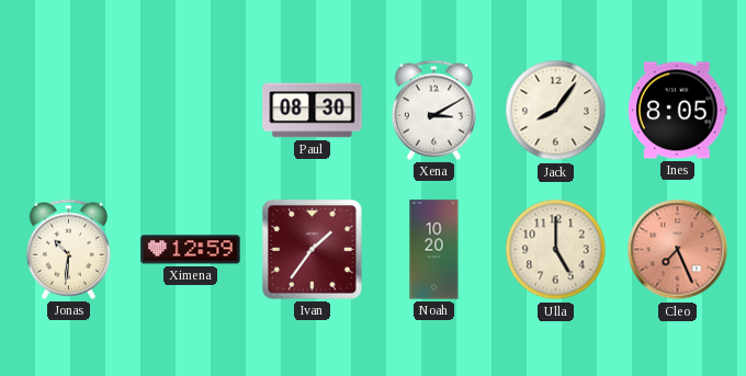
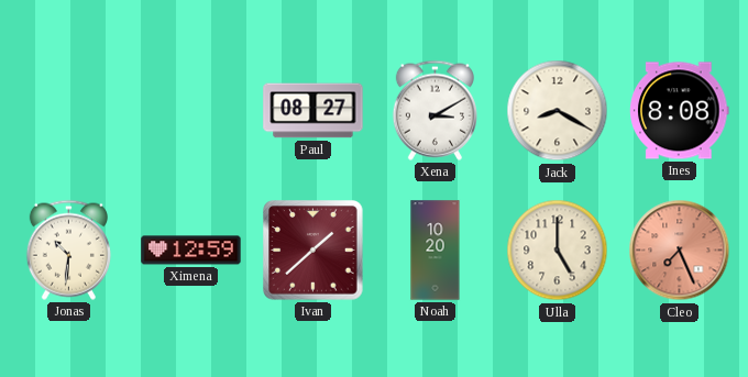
Paul: 08:30 -> 08:27 (313, 111)
Jack: 8:06 -> 8:20 (558, 111)
Ines: 8:05 -> 8:08 (680, 111)
Ivan: 1:36 -> 1:38 (313, 251)
